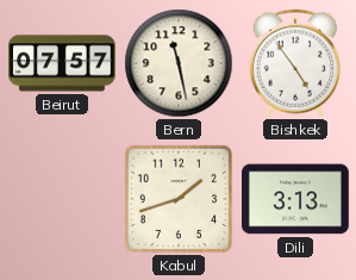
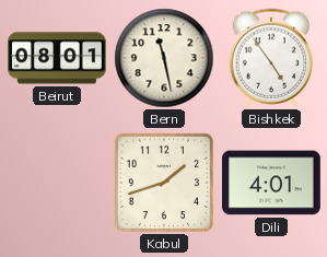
Beirut: 07:57 -> 08:01 (58, 58)
Dili: 3:13 -> 4:01 (272, 183)
